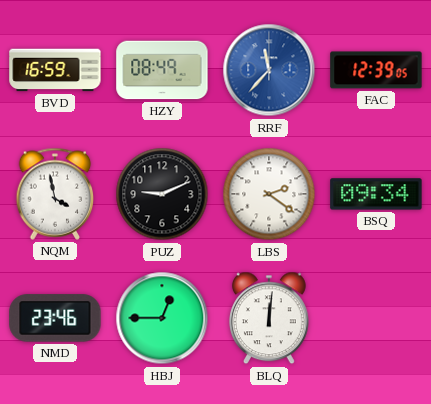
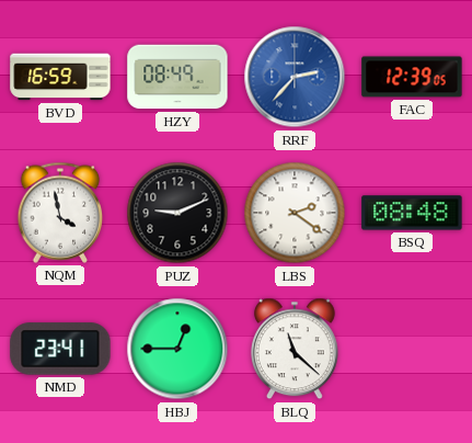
RRF: 11:37 -> 2:37 (295, 77)
BSQ: 09:34 -> 08:48 (412, 213)
NMD: 23:46 -> 23:41 (60, 349)
BLQ: 12:01 -> 11:22 (295, 349)
